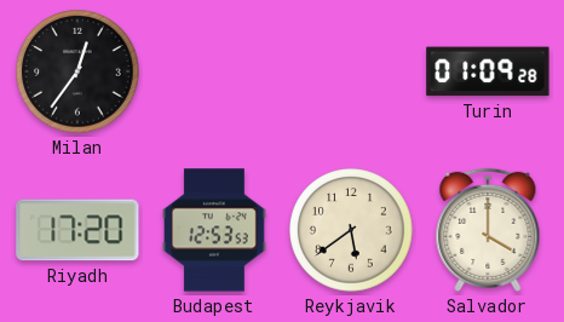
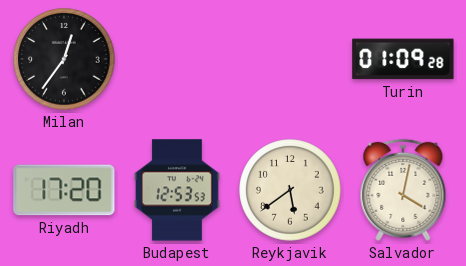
Salvador: 4:00 -> 4:02 (403, 190)
